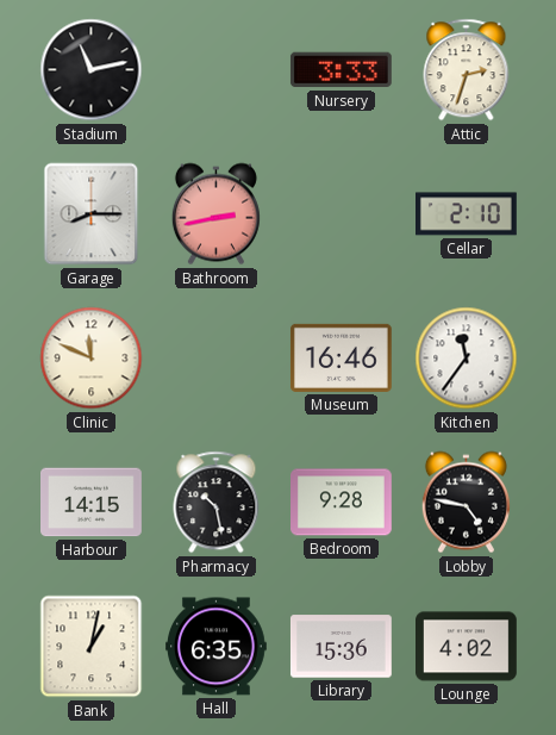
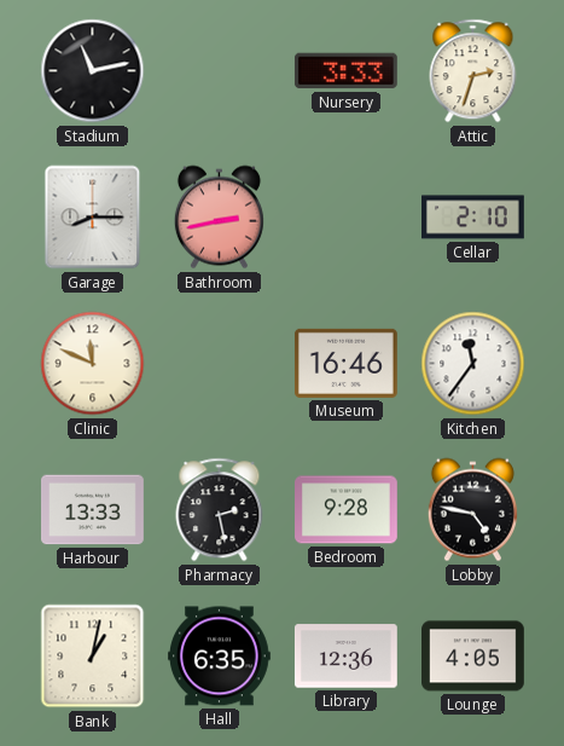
Harbour: 14:15 -> 13:33 (93, 510)
Pharmacy: 10:28 -> 2:28 (220, 510)
Library: 15:36 -> 12:36 (347, 657)
Lounge: 4:02 -> 4:05 (473, 657)
